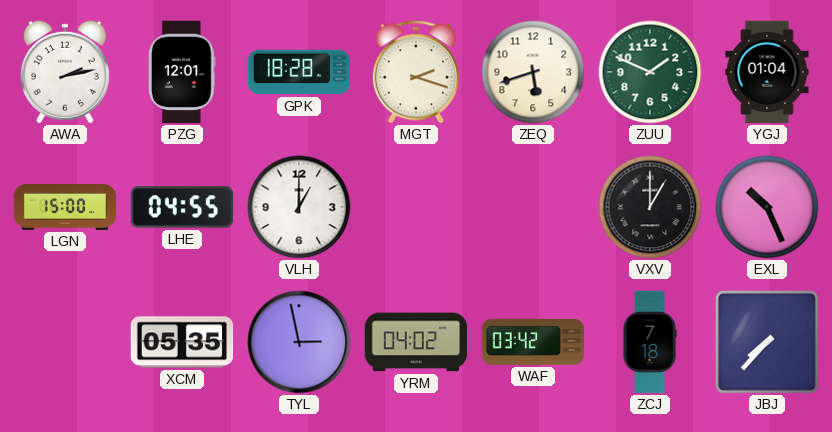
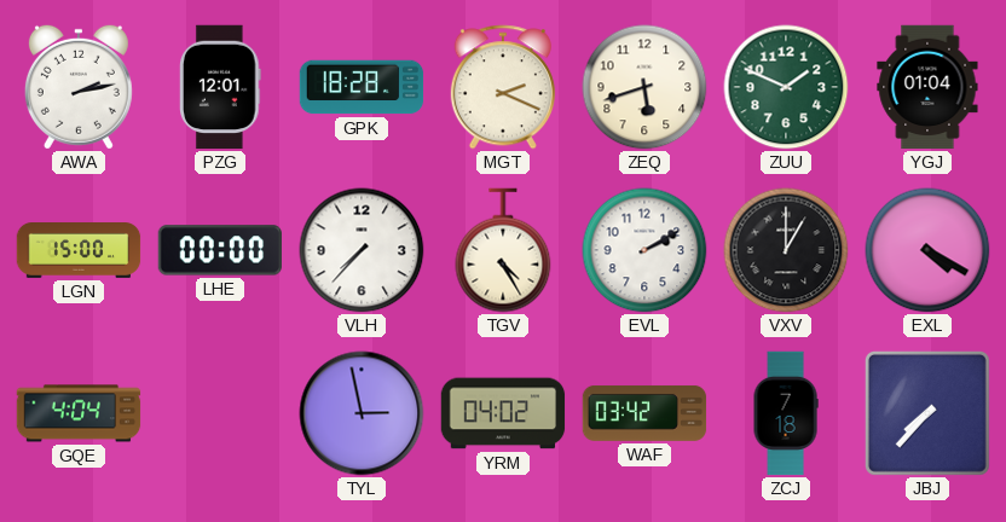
MGT: 2:18 -> 2:19 (503, 87)
LHE: 04:55 -> 00:00 (219, 250)
VLH: 1:00 -> 7:37 (362, 250)
TGV: none -> 4:25 (503, 250)
EVL: none -> 2:10 (644, 250)
EXL: 10:26 -> 4:20 (927, 250)
GQE: none -> 4:04 (79, 413)
XCM: 05:35 -> none (182, 342)
